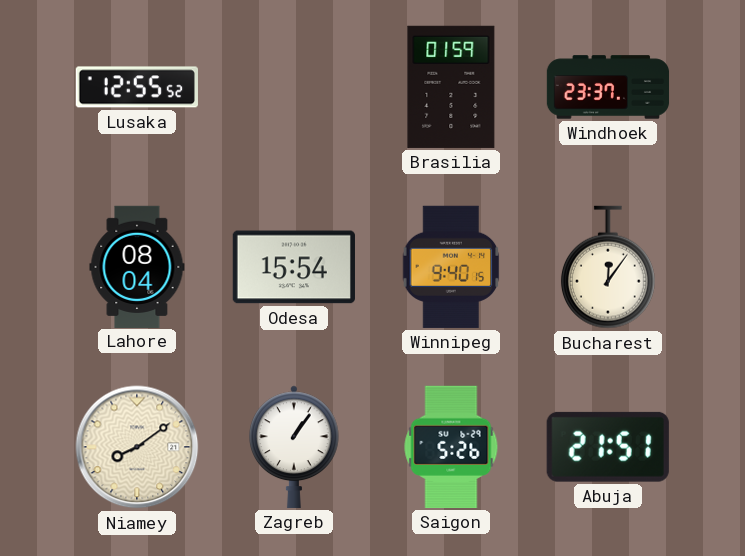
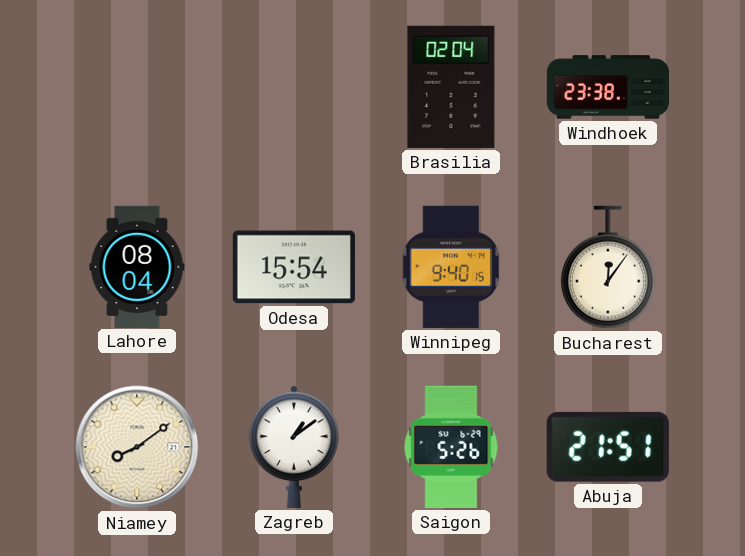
Lusaka: 12:55 -> none (137, 87)
Brasilia: 01:59 -> 02:04 (451, 87)
Windhoek: 23:37 -> 23:38 (608, 87)
Zagreb: 1:06 -> 1:09 (295, 447)
